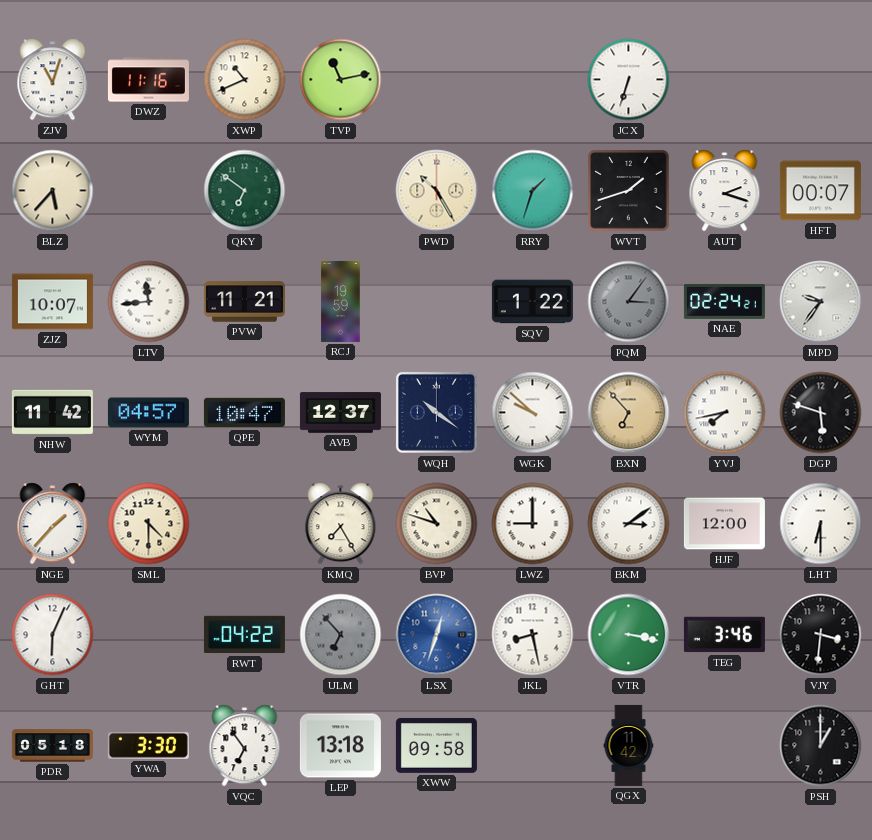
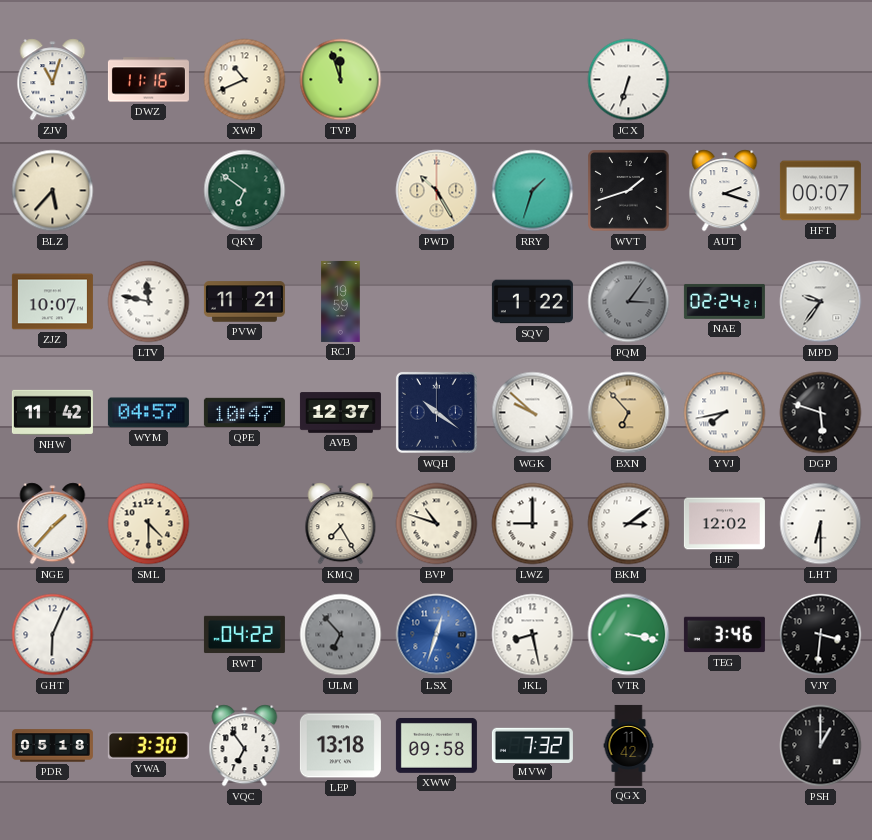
TVP: 11:13 -> 11:57 (341, 80)
LTV: 11:44 -> 11:47 (149, 302)
HJF: 12:00 -> 12:02 (724, 524)
MVW: none -> 7:32 (532, 745)
